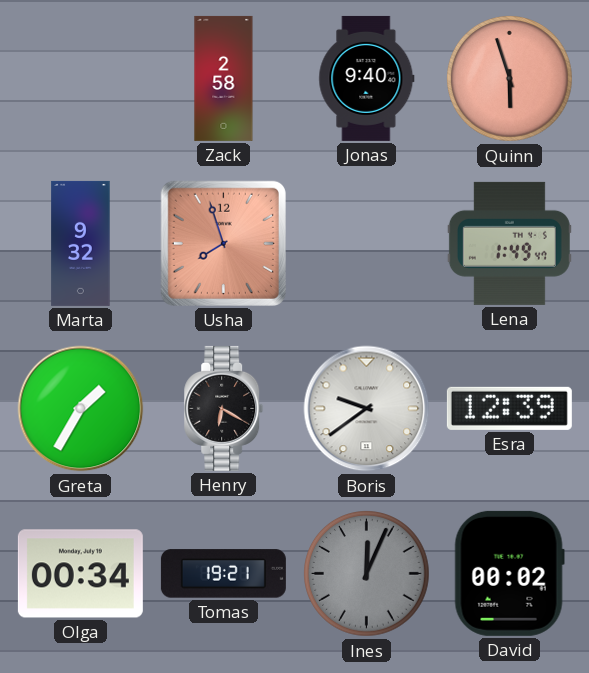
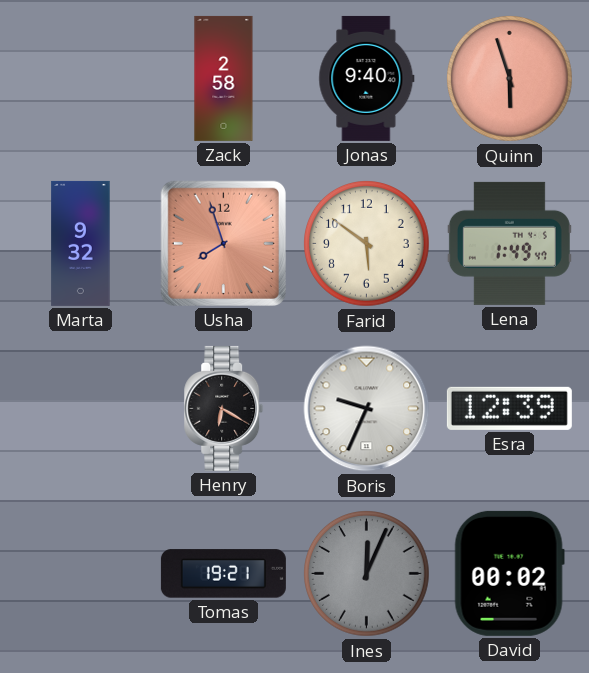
Farid: none -> 5:51 (367, 244)
Greta: 1:35 -> none (81, 409)
Boris: 9:39 -> 9:34 (367, 409)
Olga: 00:34 -> none (80, 574)
